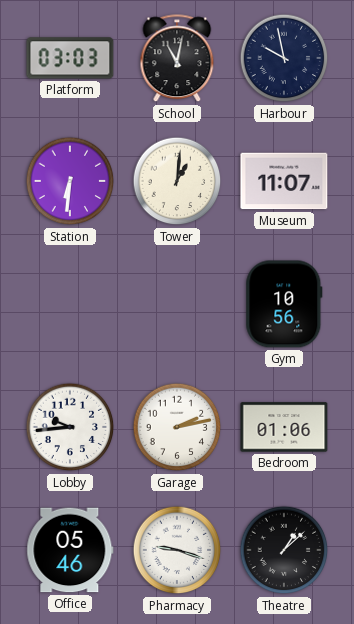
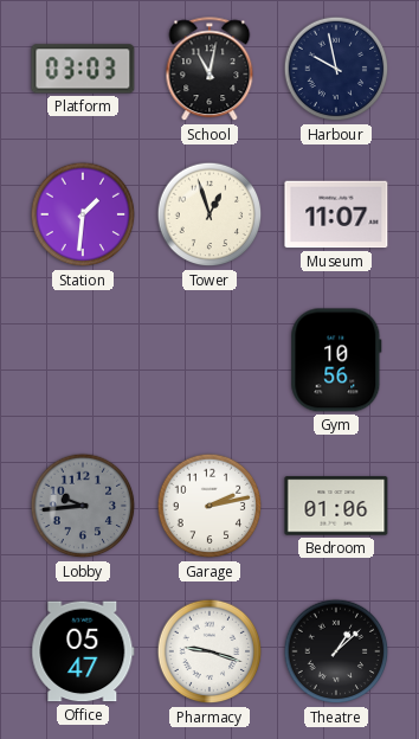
Station: 6:31 -> 1:31 (83, 214)
Tower: 1:01 -> 12:57 (209, 214)
Lobby dial: white -> grey (83, 506)
Office: 05:46 -> 05:47 (83, 651)
